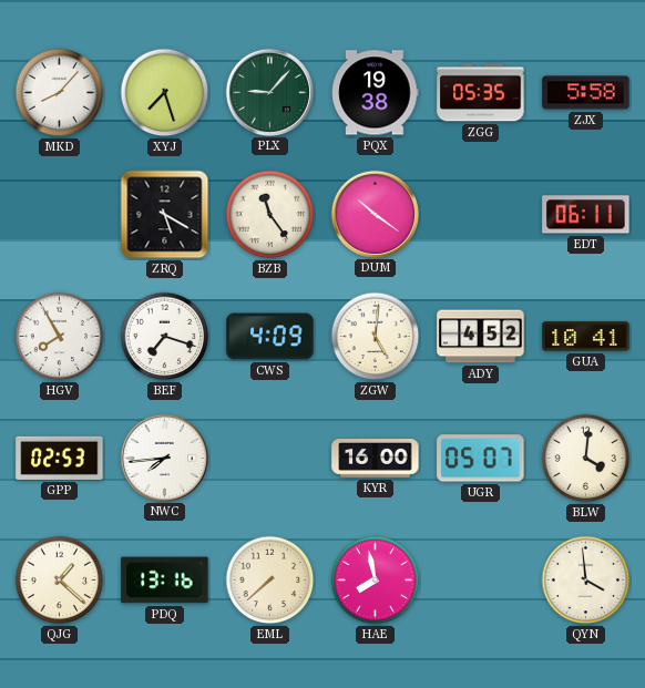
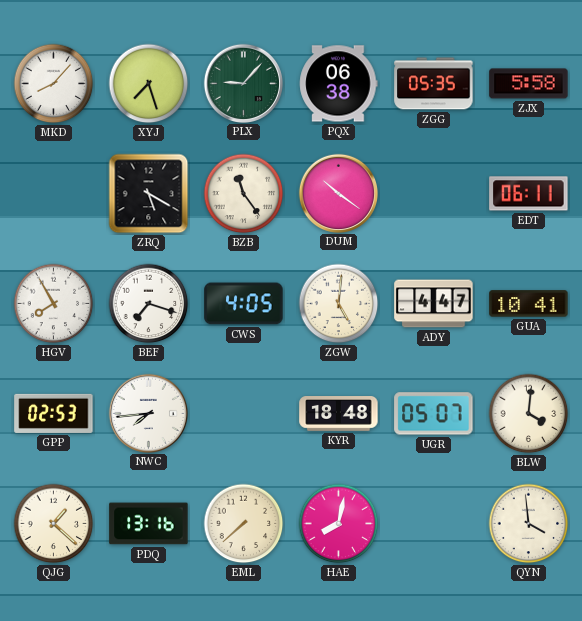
PQX: 19:38 -> 06:38 (339, 84)
CWS: 4:09 -> 4:05 (244, 304)
ADY: 4:52 -> 4:47 (434, 304)
KYR: 16:00 -> 18:48 (339, 414)
HAE: 7:58 -> 8:02 (339, 524)
